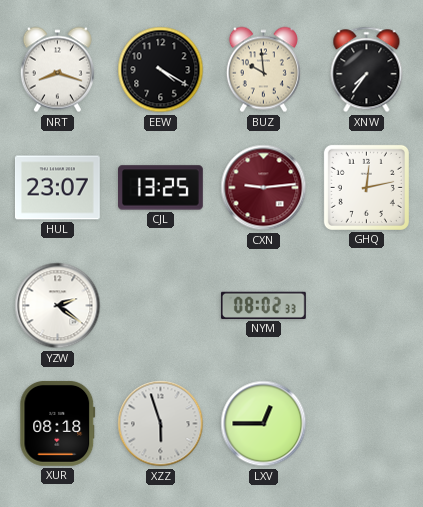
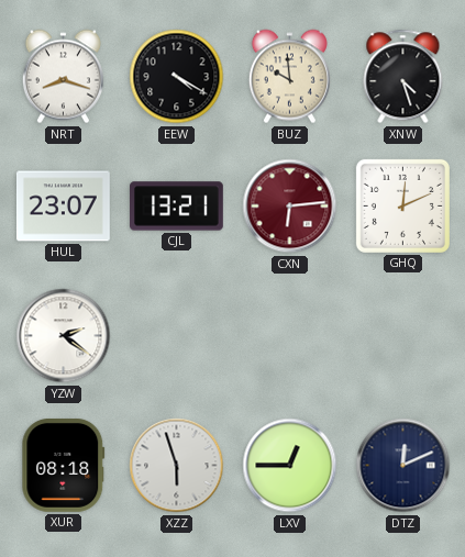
XNW: 7:36 -> 4:27 (403, 77)
CJL: 13:25 -> 13:21 (177, 207)
CXN: 9:14 -> 6:14 (290, 207)
GHQ: 12:13 -> 12:11 (402, 205)
NYM: 08:02 -> none (263, 305)
DTZ: none -> 12:11 (403, 466)
